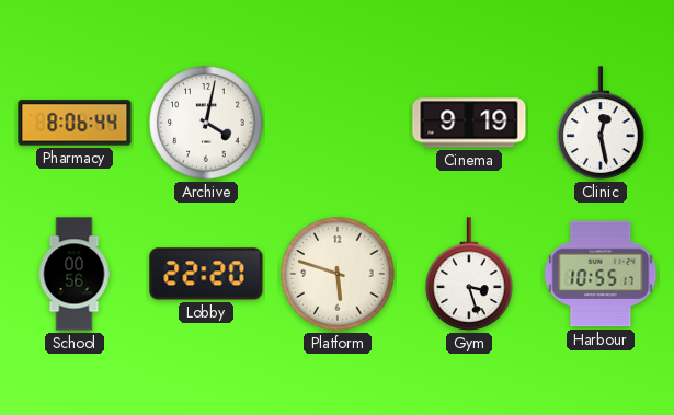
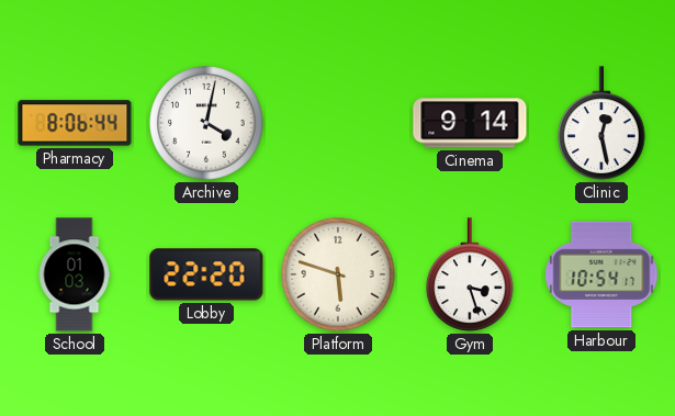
Cinema: 9:19 -> 9:14 (470, 123)
School: 00:56 -> 01:03 (75, 274)
Harbour: 10:55 -> 10:54 (601, 274)
